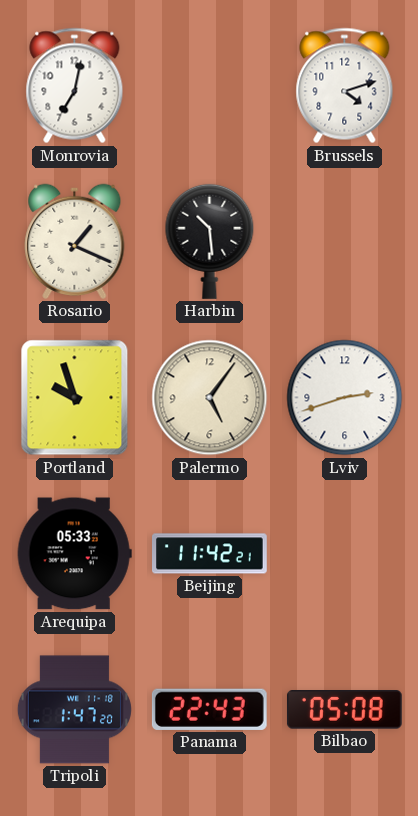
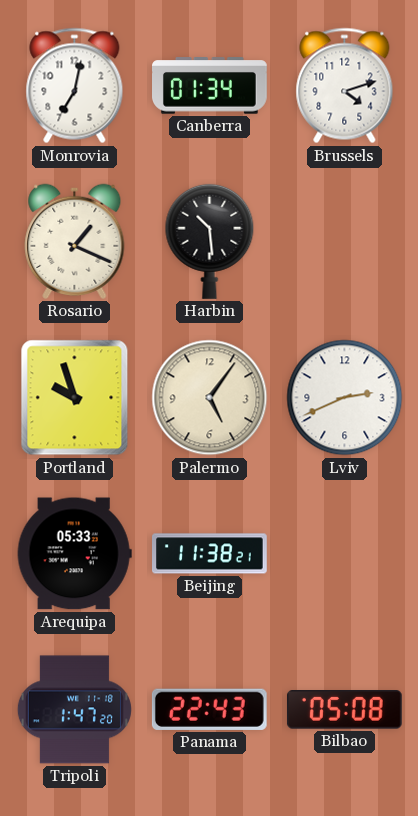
Canberra: none -> 01:34 (210, 86)
Lviv: 2:42 -> 2:41 (345, 398)
Beijing: 11:42 -> 11:38 (210, 554)
